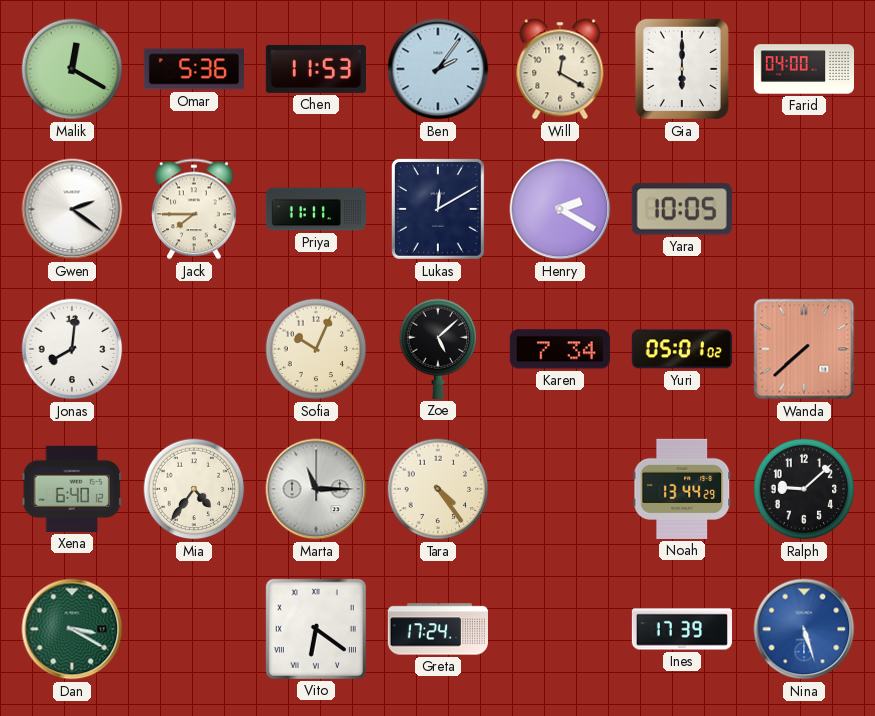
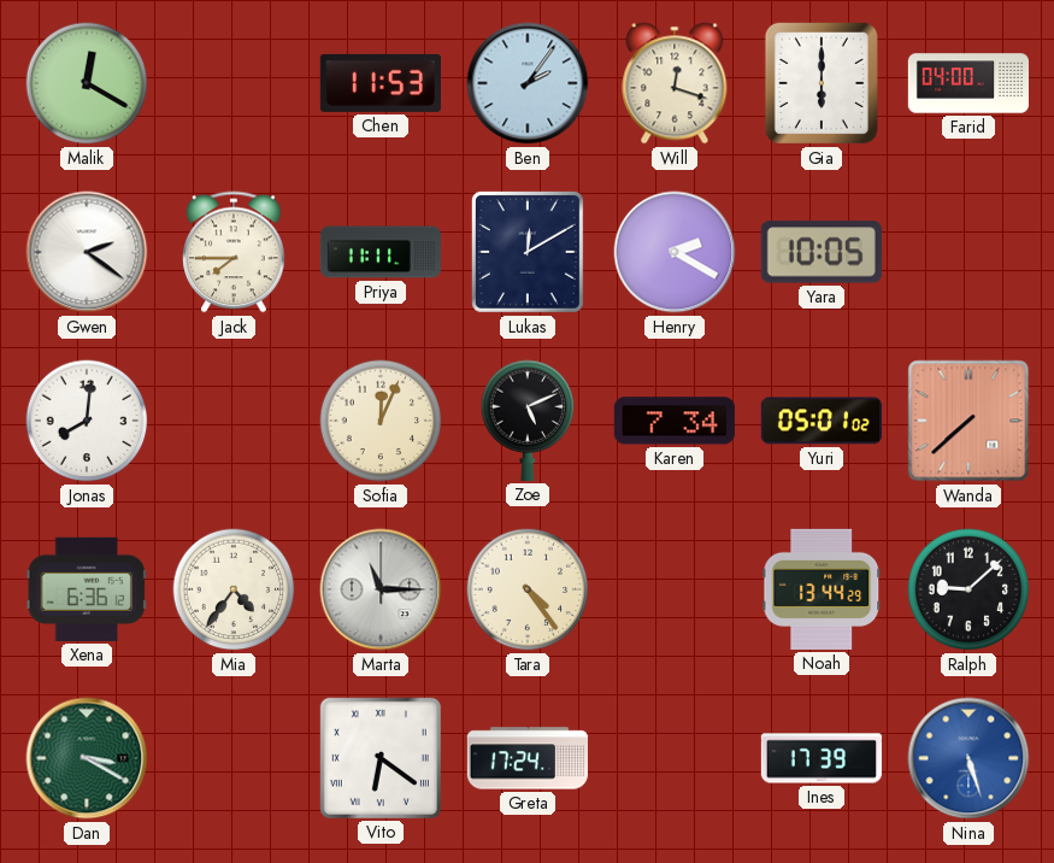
Omar: 5:36 -> none (194, 69)
Will: 12:20 -> 12:18 (675, 83)
Sofia: 10:04 -> 12:04 (381, 421)
Zoe: 5:08 -> 5:11 (528, 421)
Xena: 6:40 -> 6:36 (87, 589)
